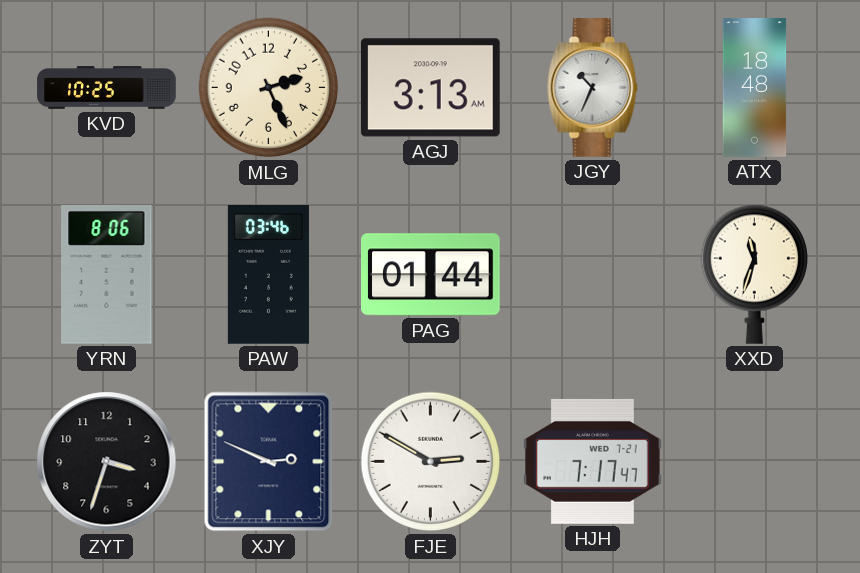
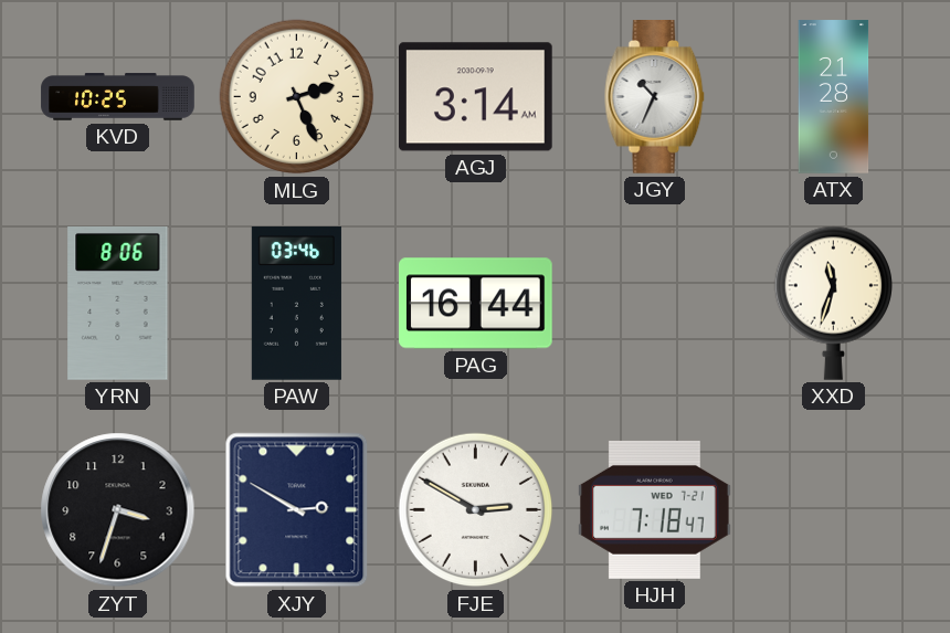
AGJ: 3:13 -> 3:14 (475, 97)
ATX: 18:48 -> 21:28 (834, 97)
PAG: 01:44 -> 16:44 (476, 304)
XJY: 2:49 -> 2:50 (297, 510)
HJH: 7:17 -> 7:18 (655, 509)
